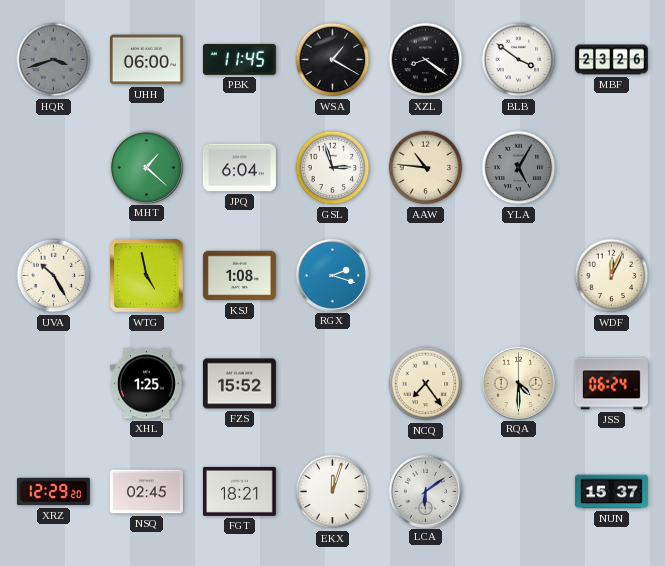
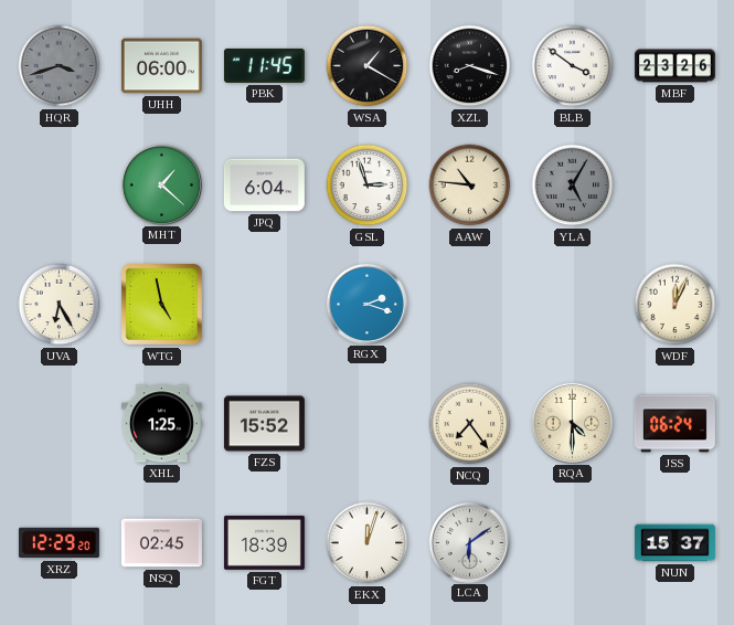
XZL: 8:21 -> 8:18 (470, 66)
UVA: 10:25 -> 6:25 (60, 305)
KSJ: 1:08 -> none (239, 276)
FGT: 18:21 -> 18:39 (264, 542)
